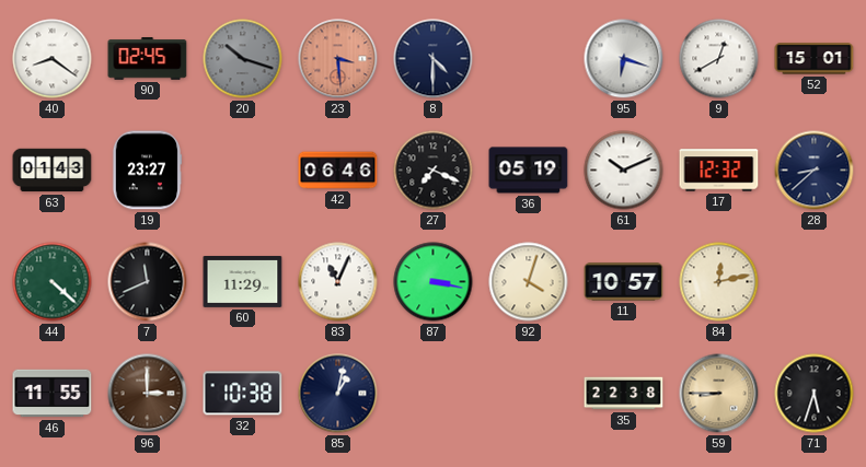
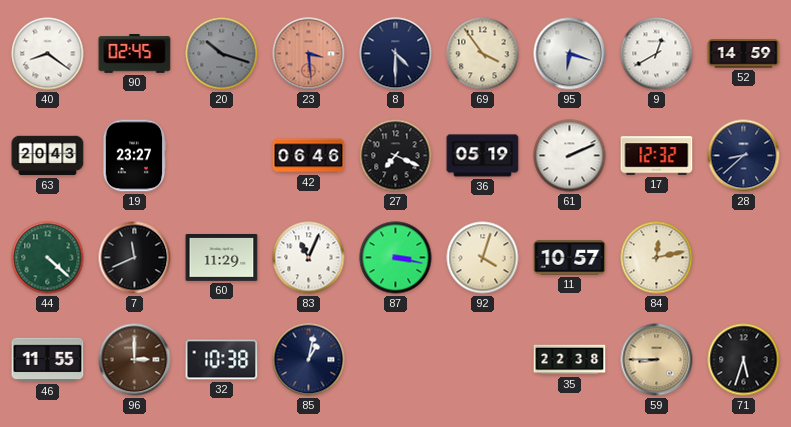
69: none -> 3:54 (483, 54)
52: 15:01 -> 14:59 (744, 54)
63: 01:43 -> 20:43 (48, 156)
61: 10:11 -> 2:11 (570, 156)
